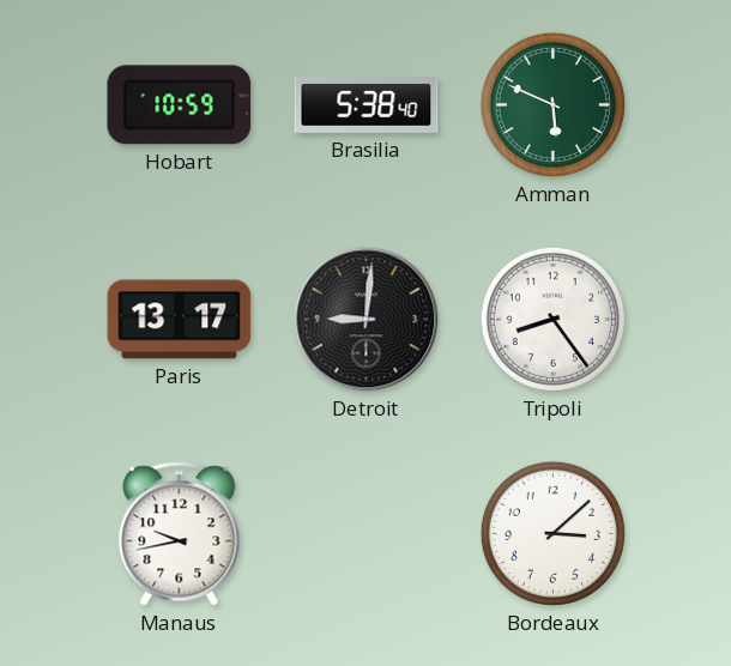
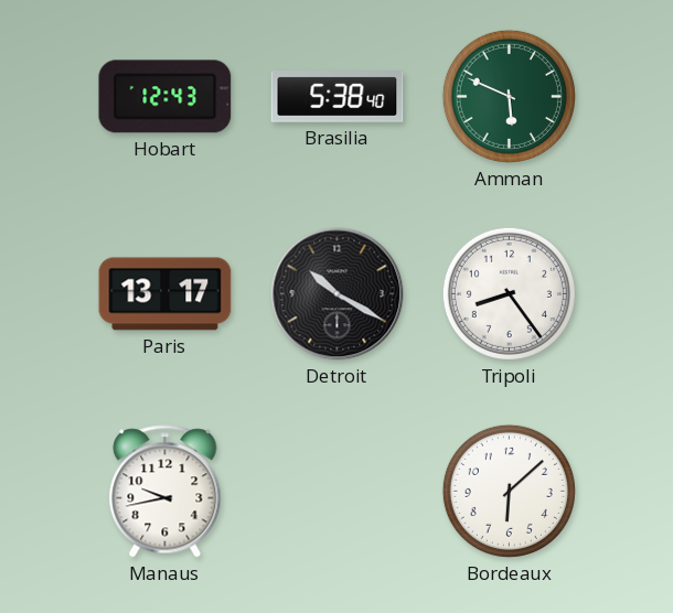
Hobart: 10:59 -> 12:43 (165, 97)
Detroit: 9:01 -> 10:20 (338, 294)
Bordeaux: 3:08 -> 6:08 (509, 491)
